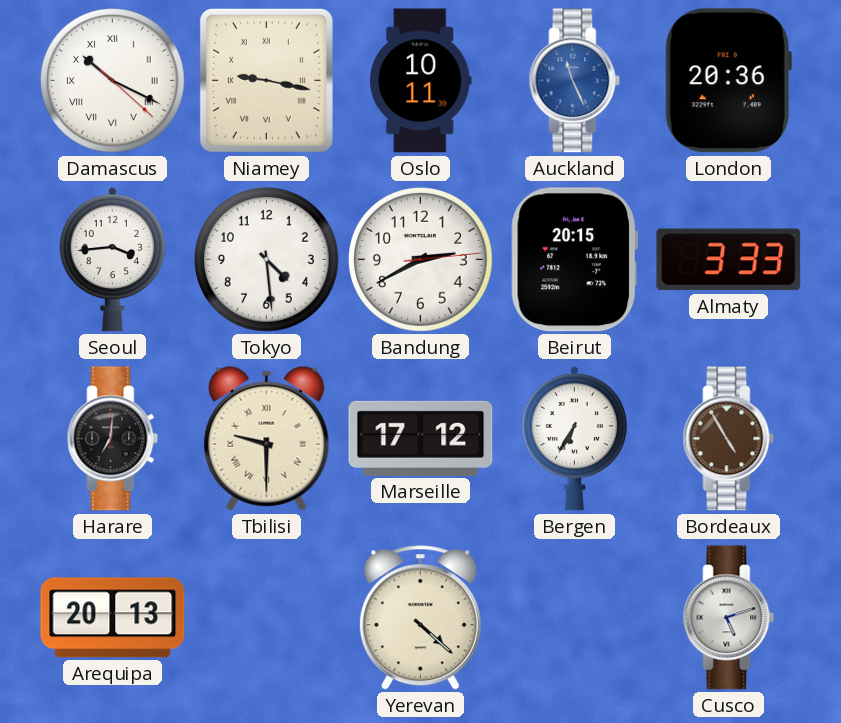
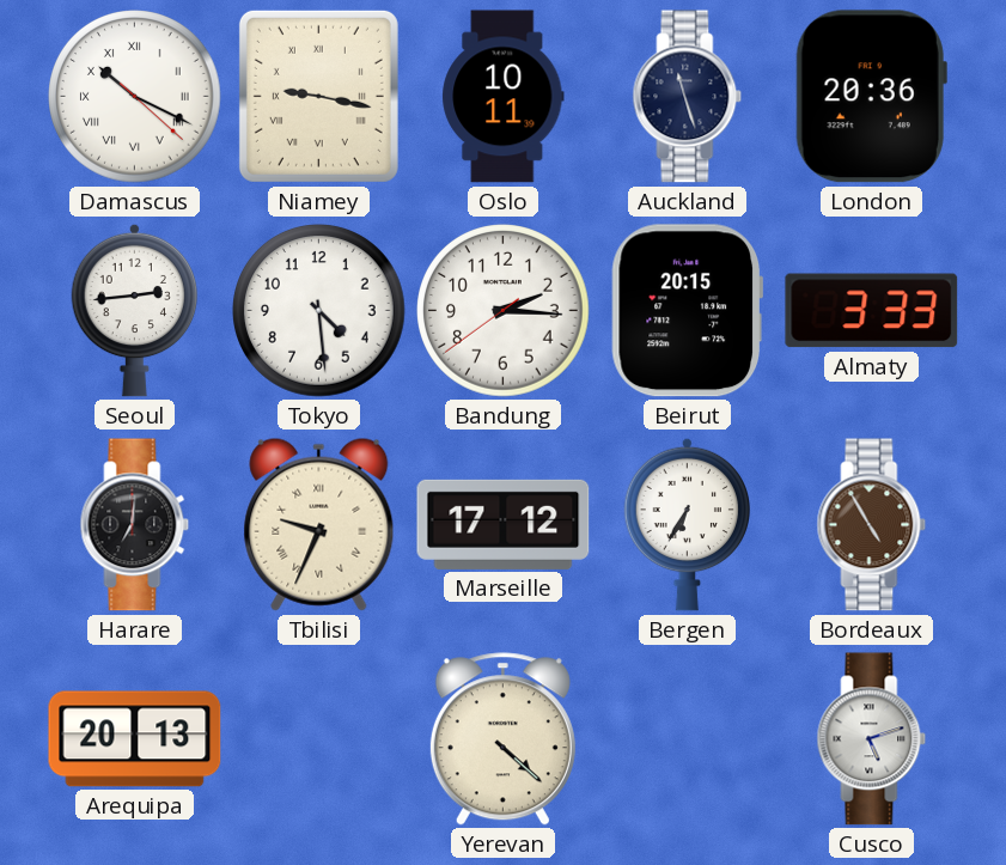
Auckland: 11:26 -> 11:27 (688, 97)
Auckland dial: blue -> navy (688, 97)
Seoul: 3:44 -> 2:44 (135, 310)
Bandung: 2:40 -> 2:15 (504, 311)
Tbilisi: 9:30 -> 9:34 (319, 524)
